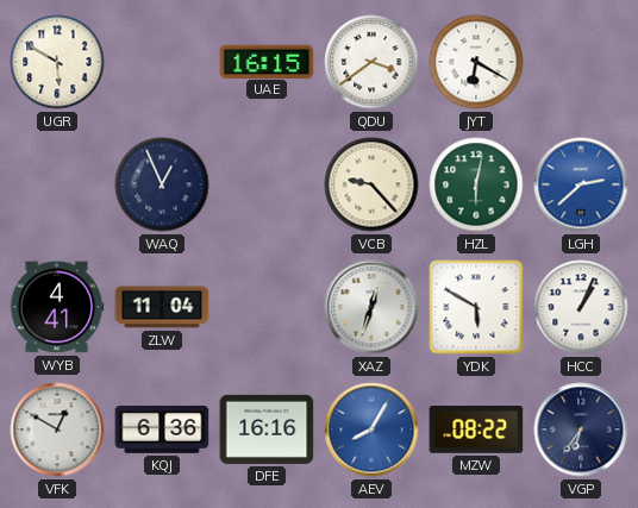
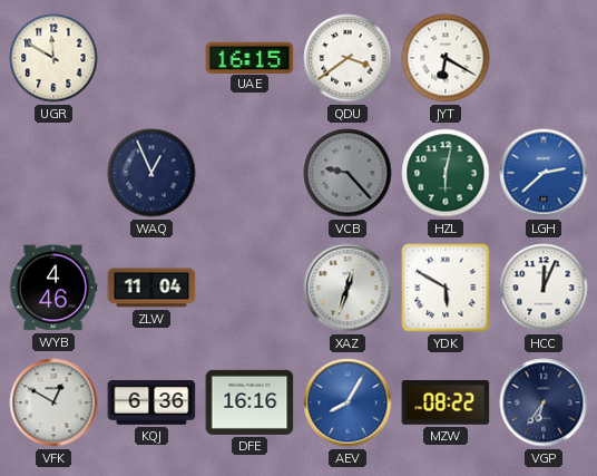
UGR: 5:50 -> 11:50 (53, 58)
VCB dial: cream -> grey (348, 173)
WYB: 4:41 -> 4:46 (53, 288)
HCC: 1:04 -> 12:04 (544, 288)
